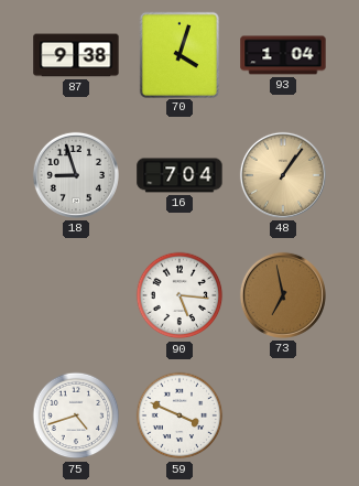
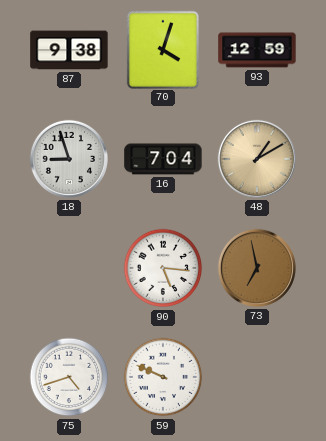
93: 1:04 -> 12:59 (257, 50)
48: 1:06 -> 1:10 (257, 159)
59: 3:49 -> 9:49 (163, 377)
